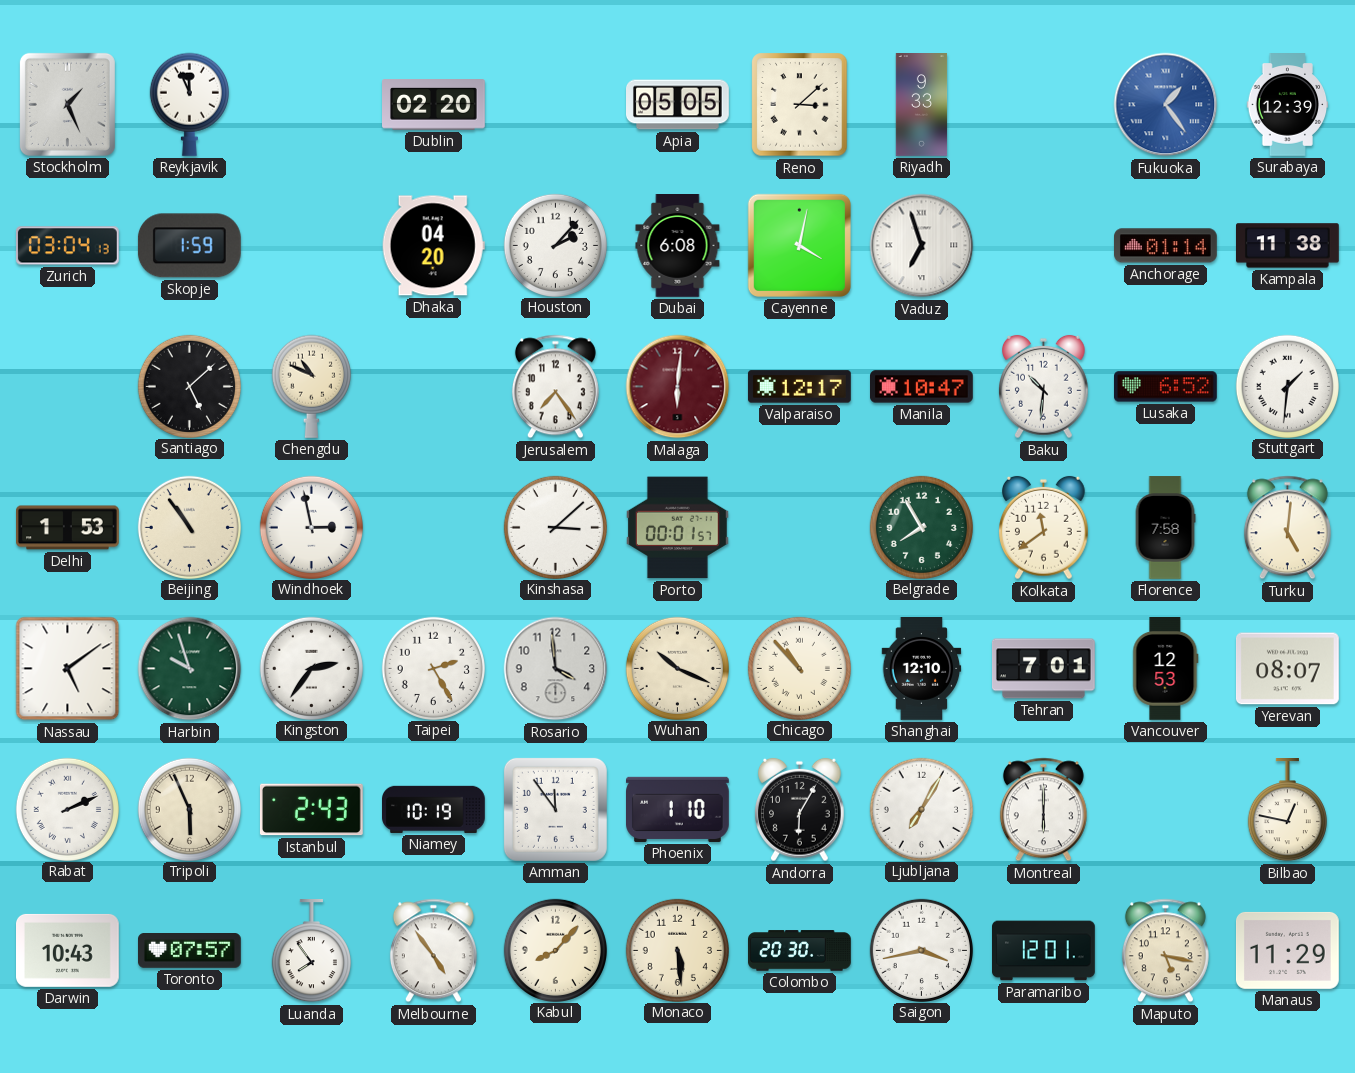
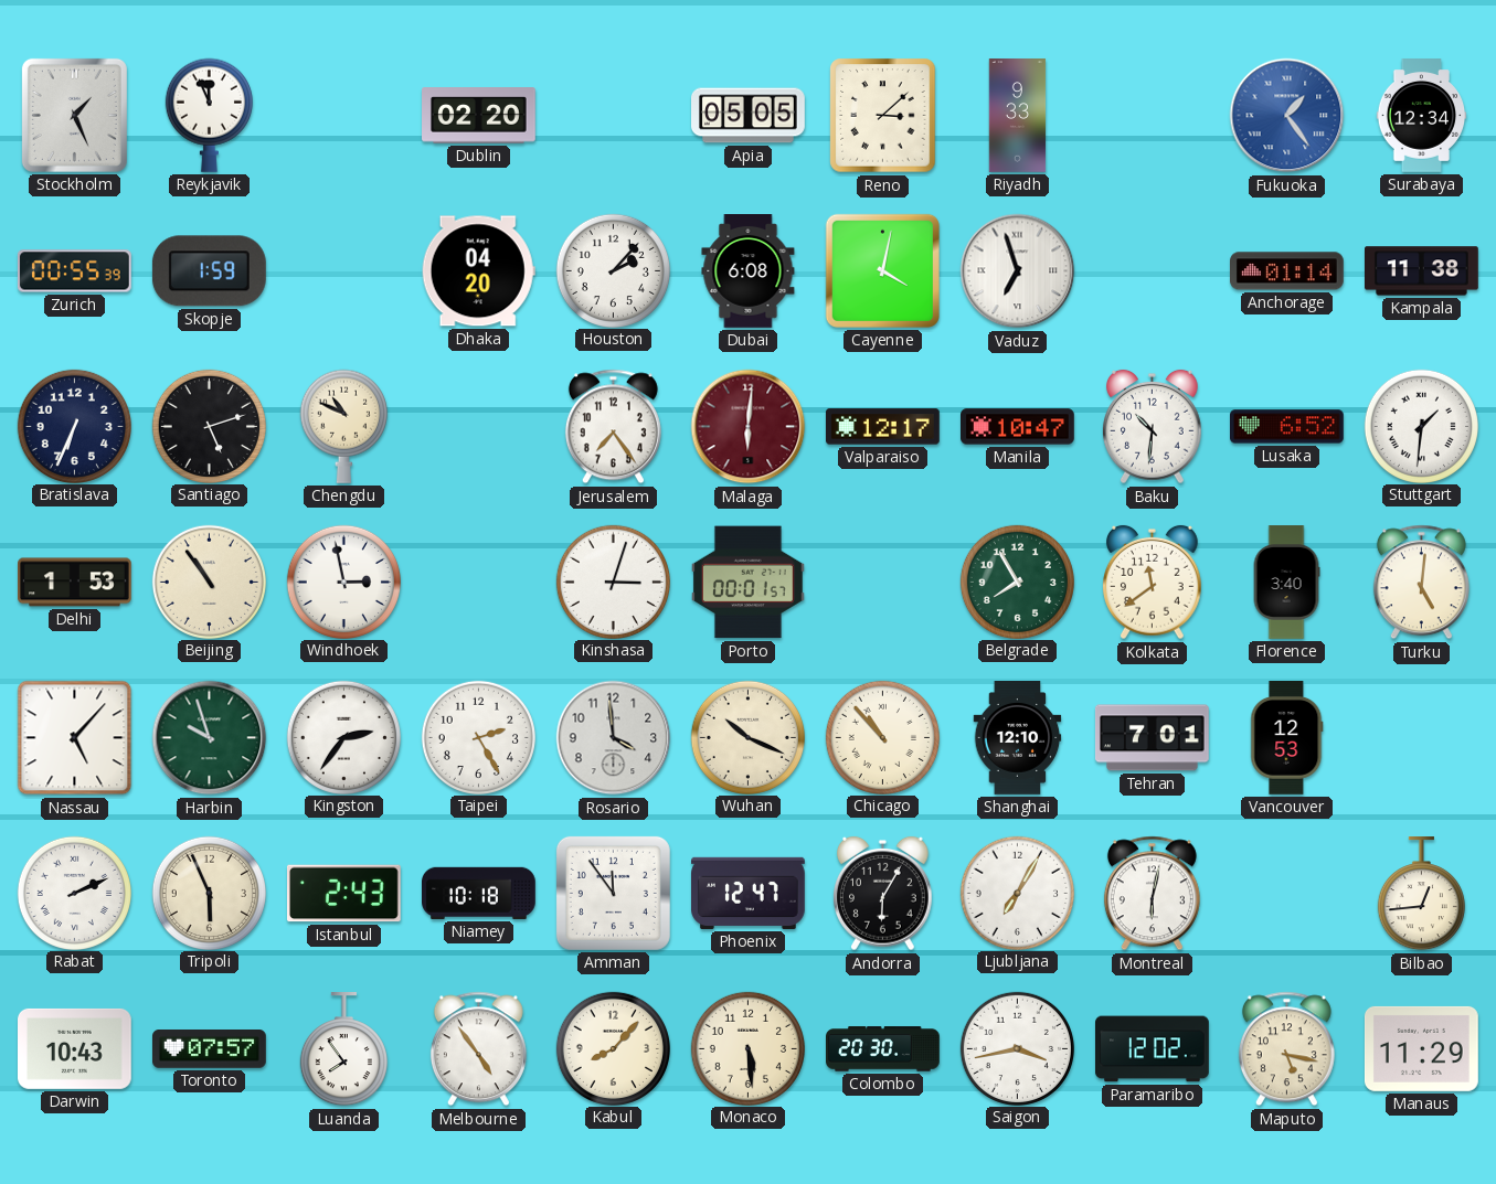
Surabaya: 12:39 -> 12:34 (1422, 116)
Zurich: 03:04 -> 00:55 (74, 271)
Bratislava: none -> 6:34 (74, 426)
Santiago: 5:08 -> 5:12 (209, 426)
Kinshasa: 3:08 -> 3:03 (613, 582)
Florence: 7:58 -> 3:40 (1286, 583)
Nassau: 5:09 -> 5:07 (75, 738)
Yerevan: 08:07 -> none (1287, 669)
Niamey: 10:19 -> 10:18 (479, 893)
Phoenix: 1:10 -> 12:47 (749, 893)
Montreal: 6:00 -> 6:02 (1152, 894)
Bilbao: 12:47 -> 12:44 (1421, 895)
Paramaribo: 12:01 -> 12:02 (1153, 1049)
